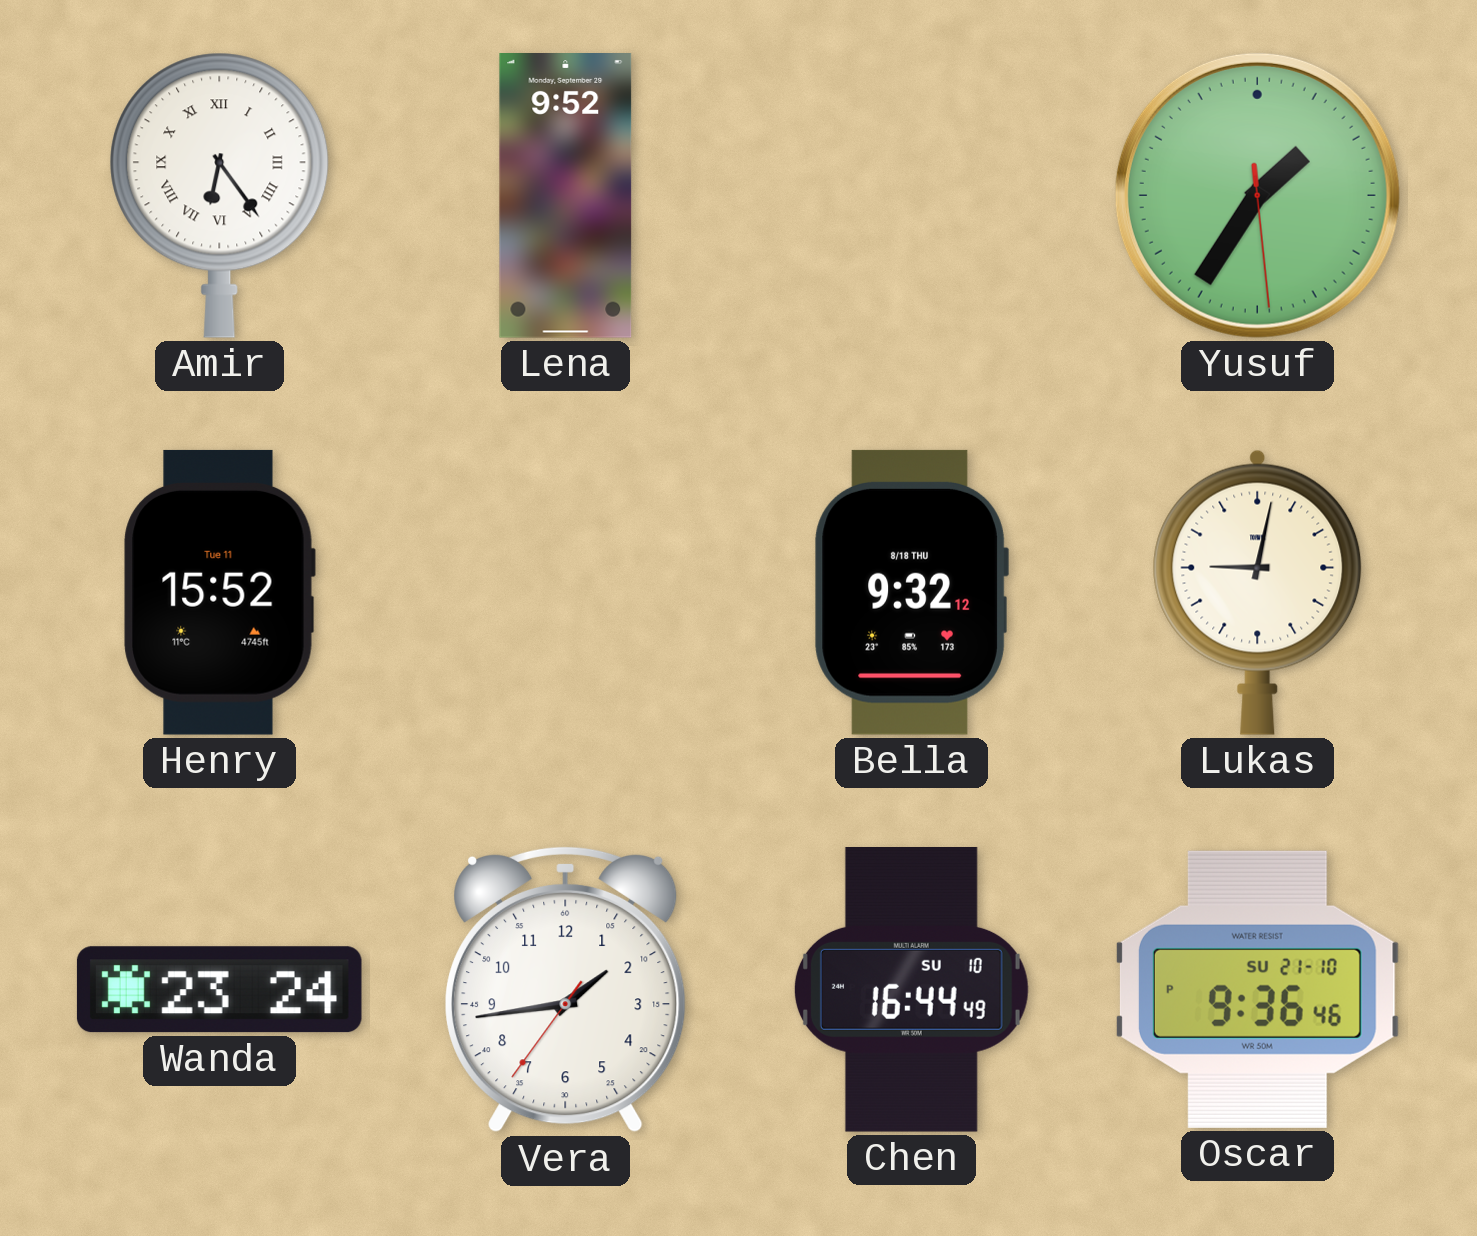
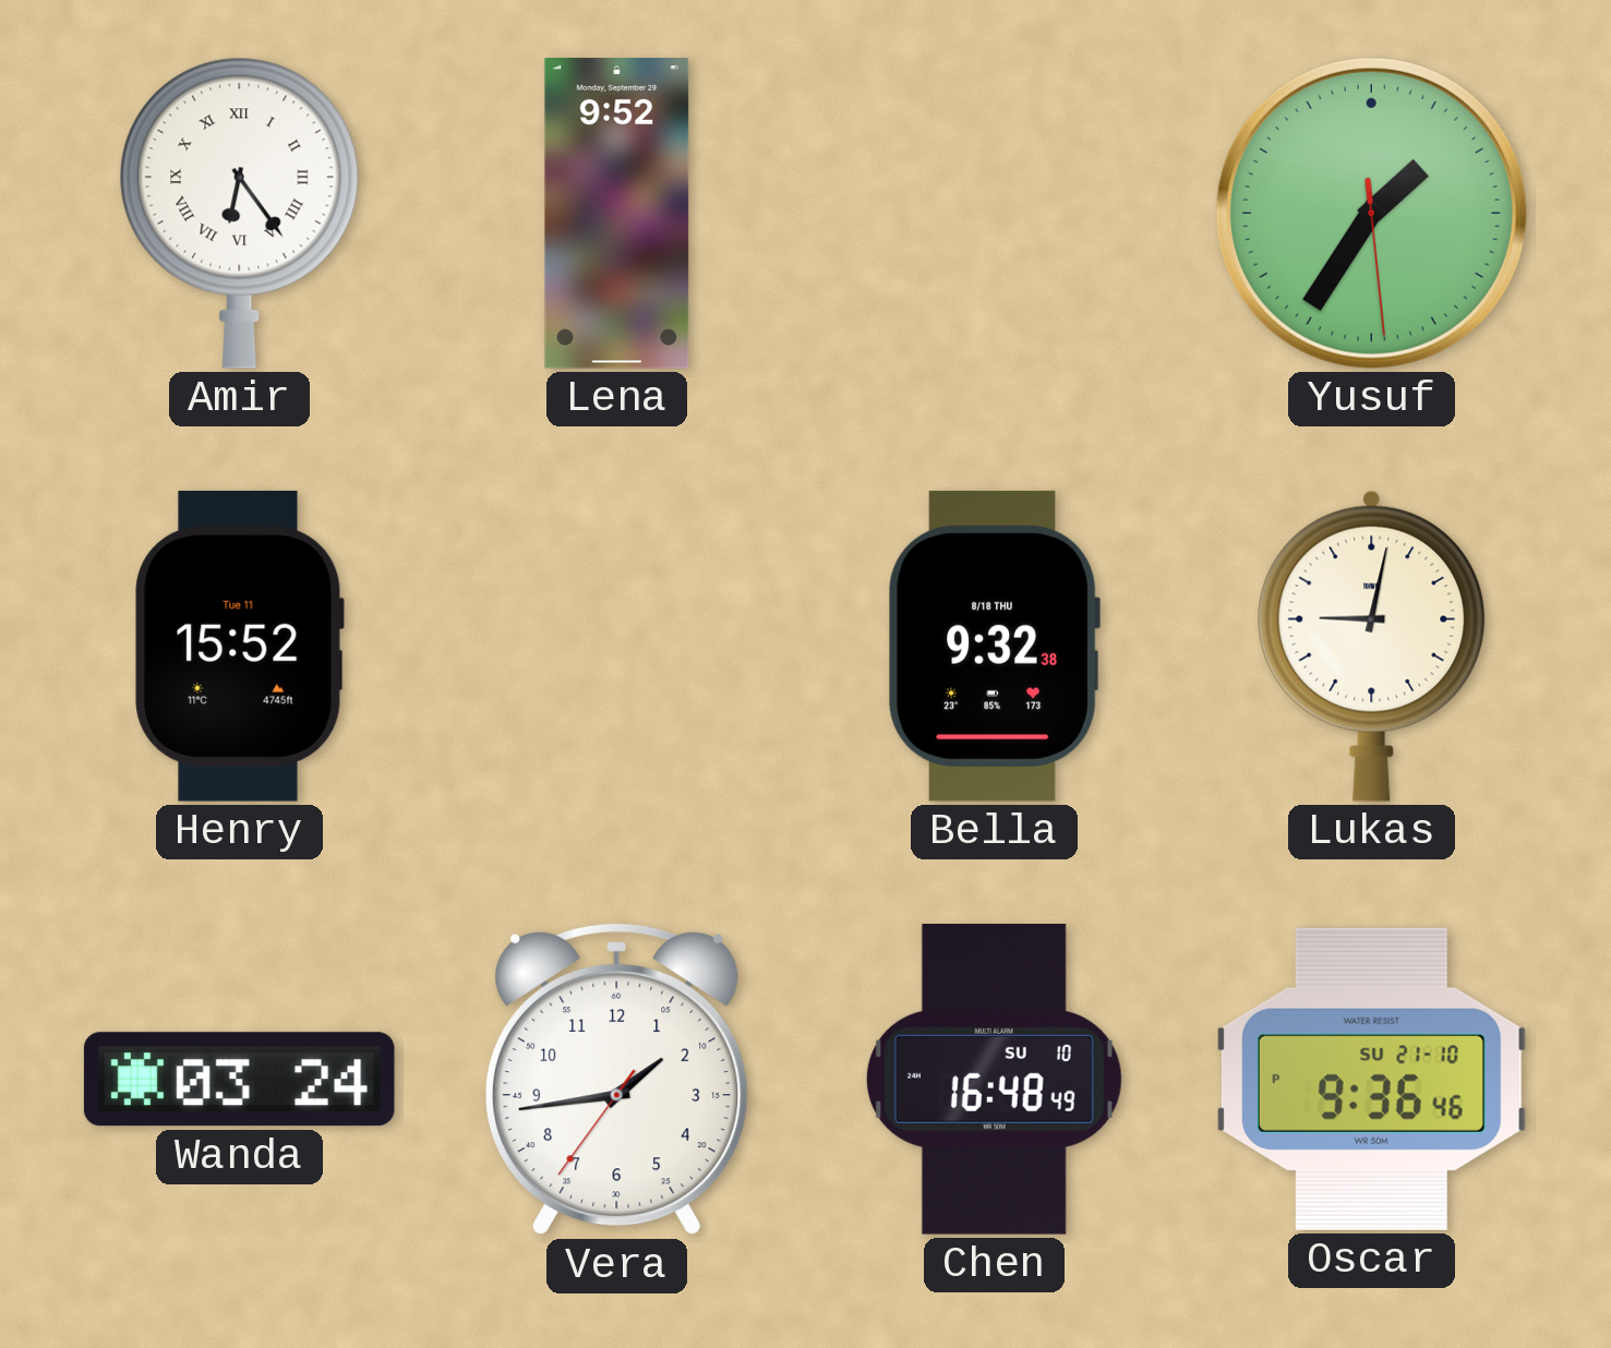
Bella: 9:32:12 -> 9:32:38 (994, 646)
Wanda: 23:24 -> 03:24 (239, 1080)
Chen: 16:44 -> 16:48 (994, 1080)
